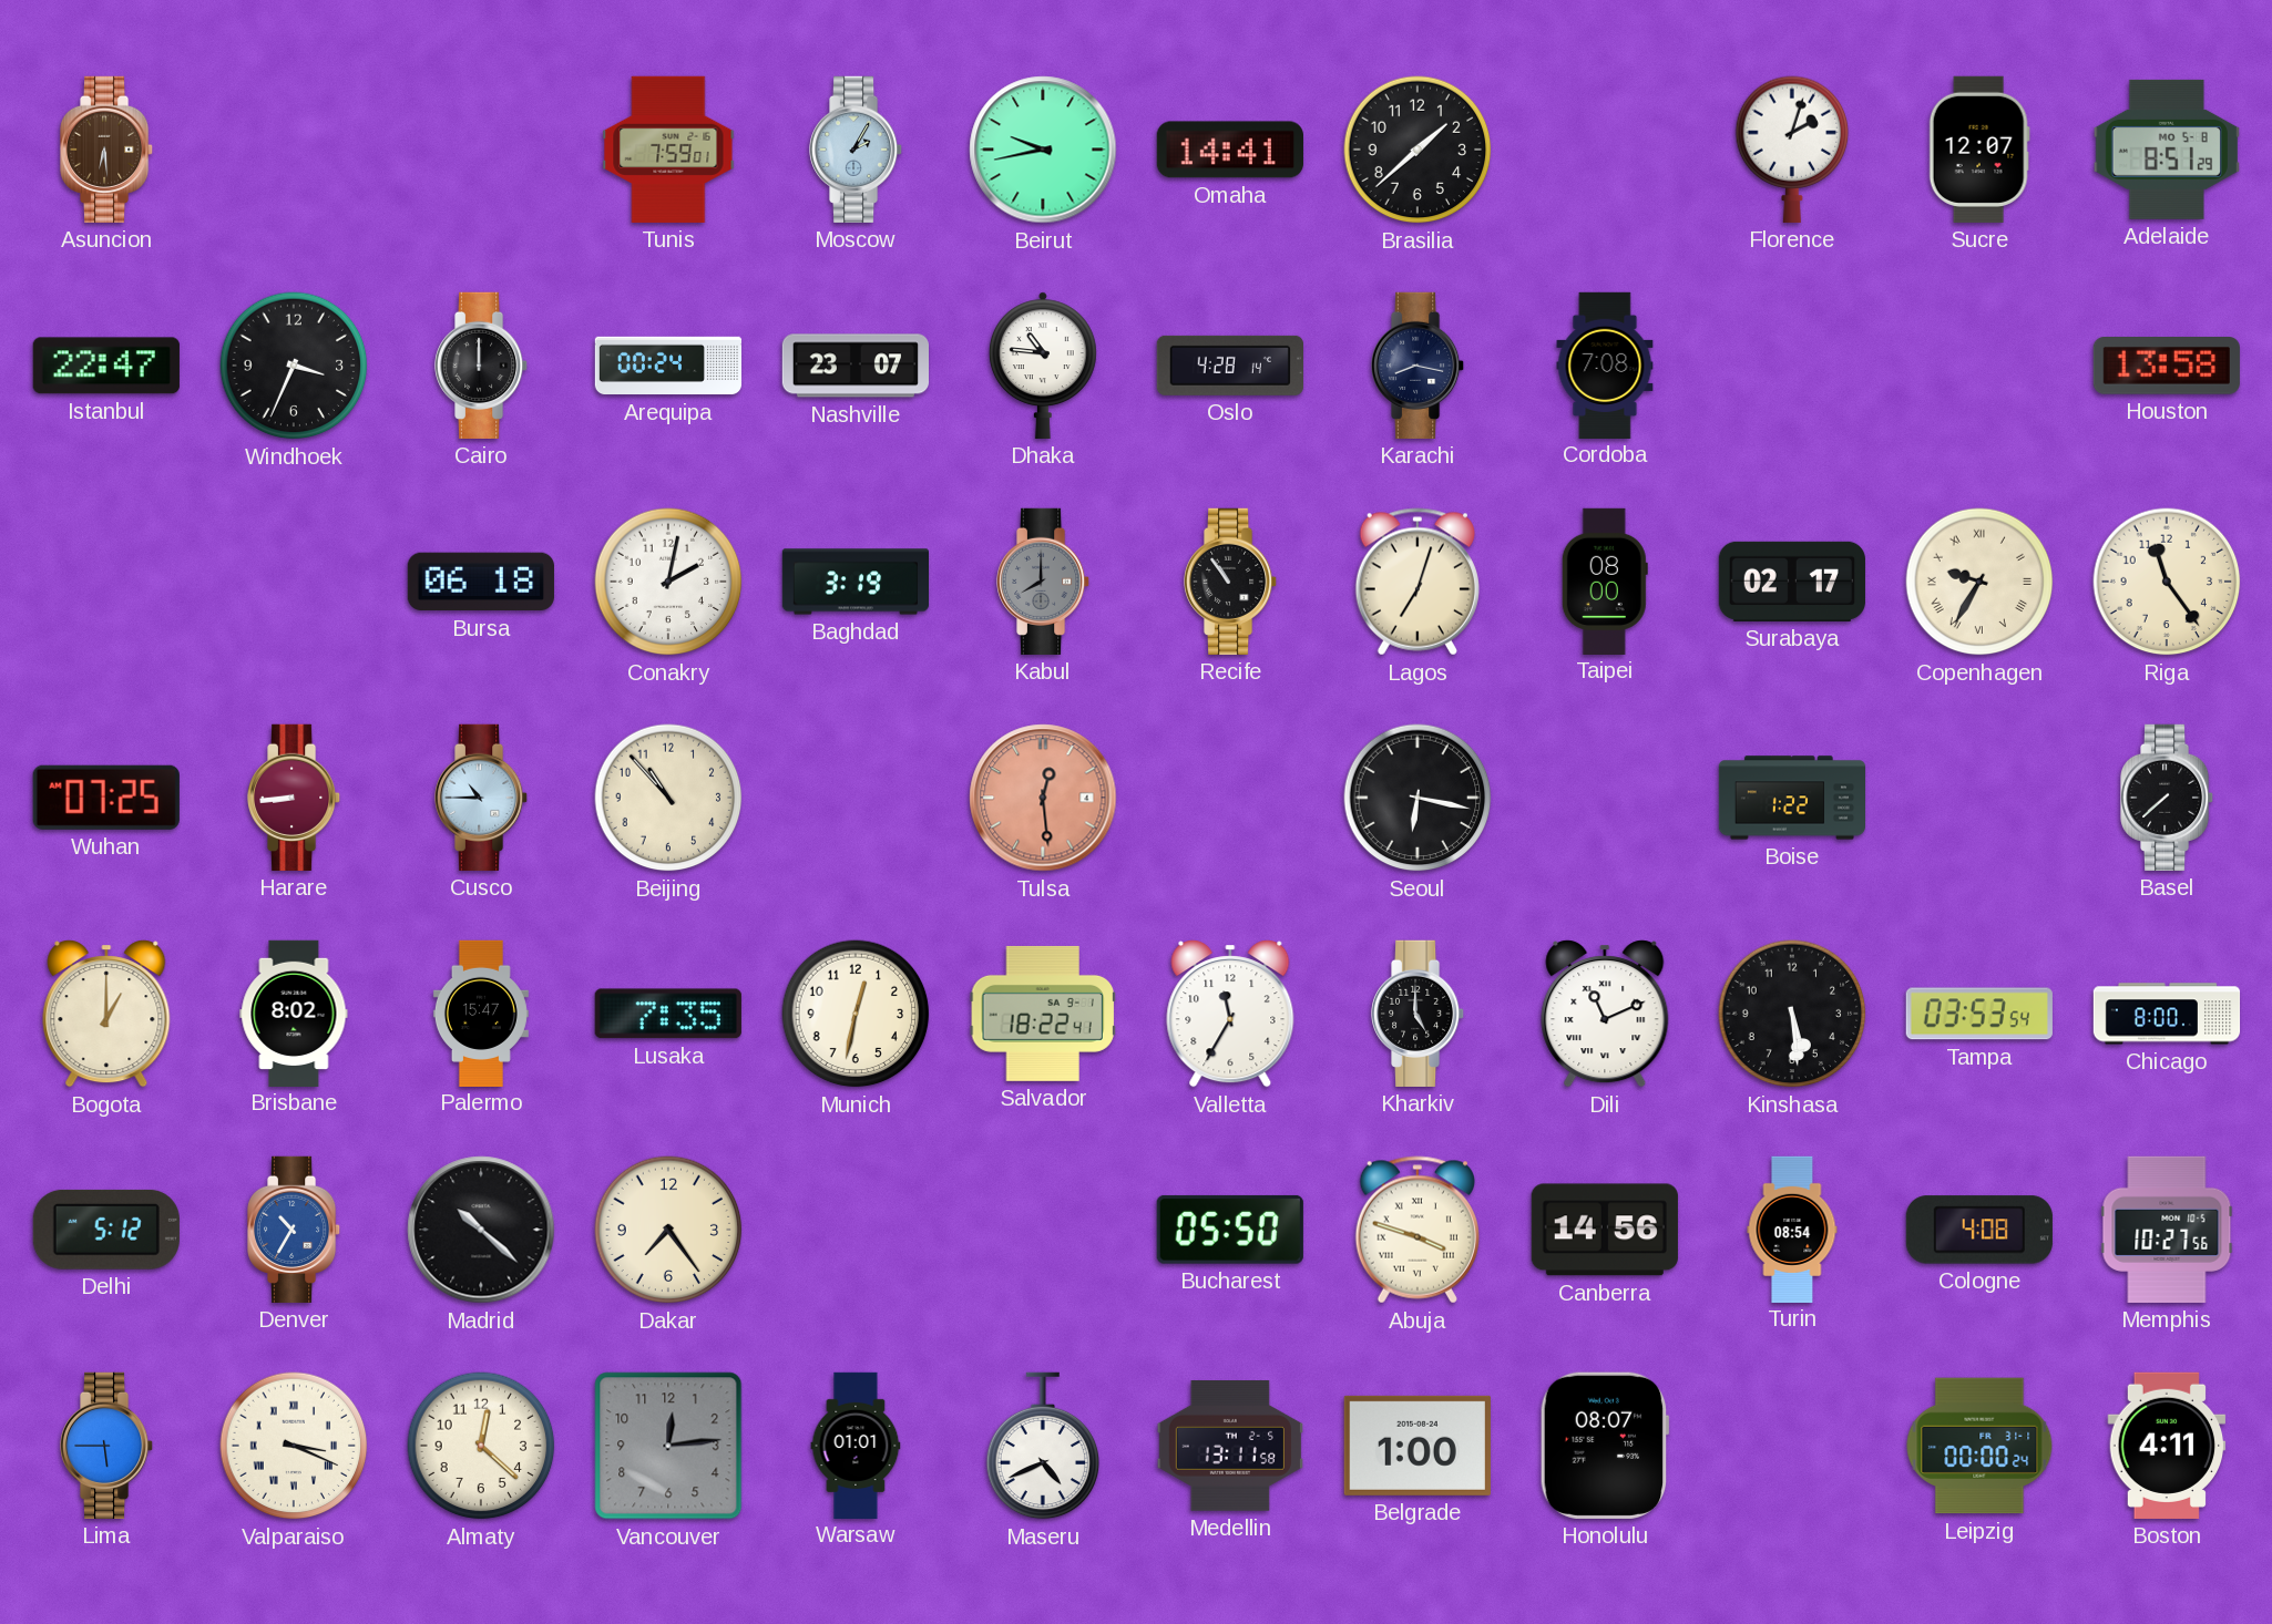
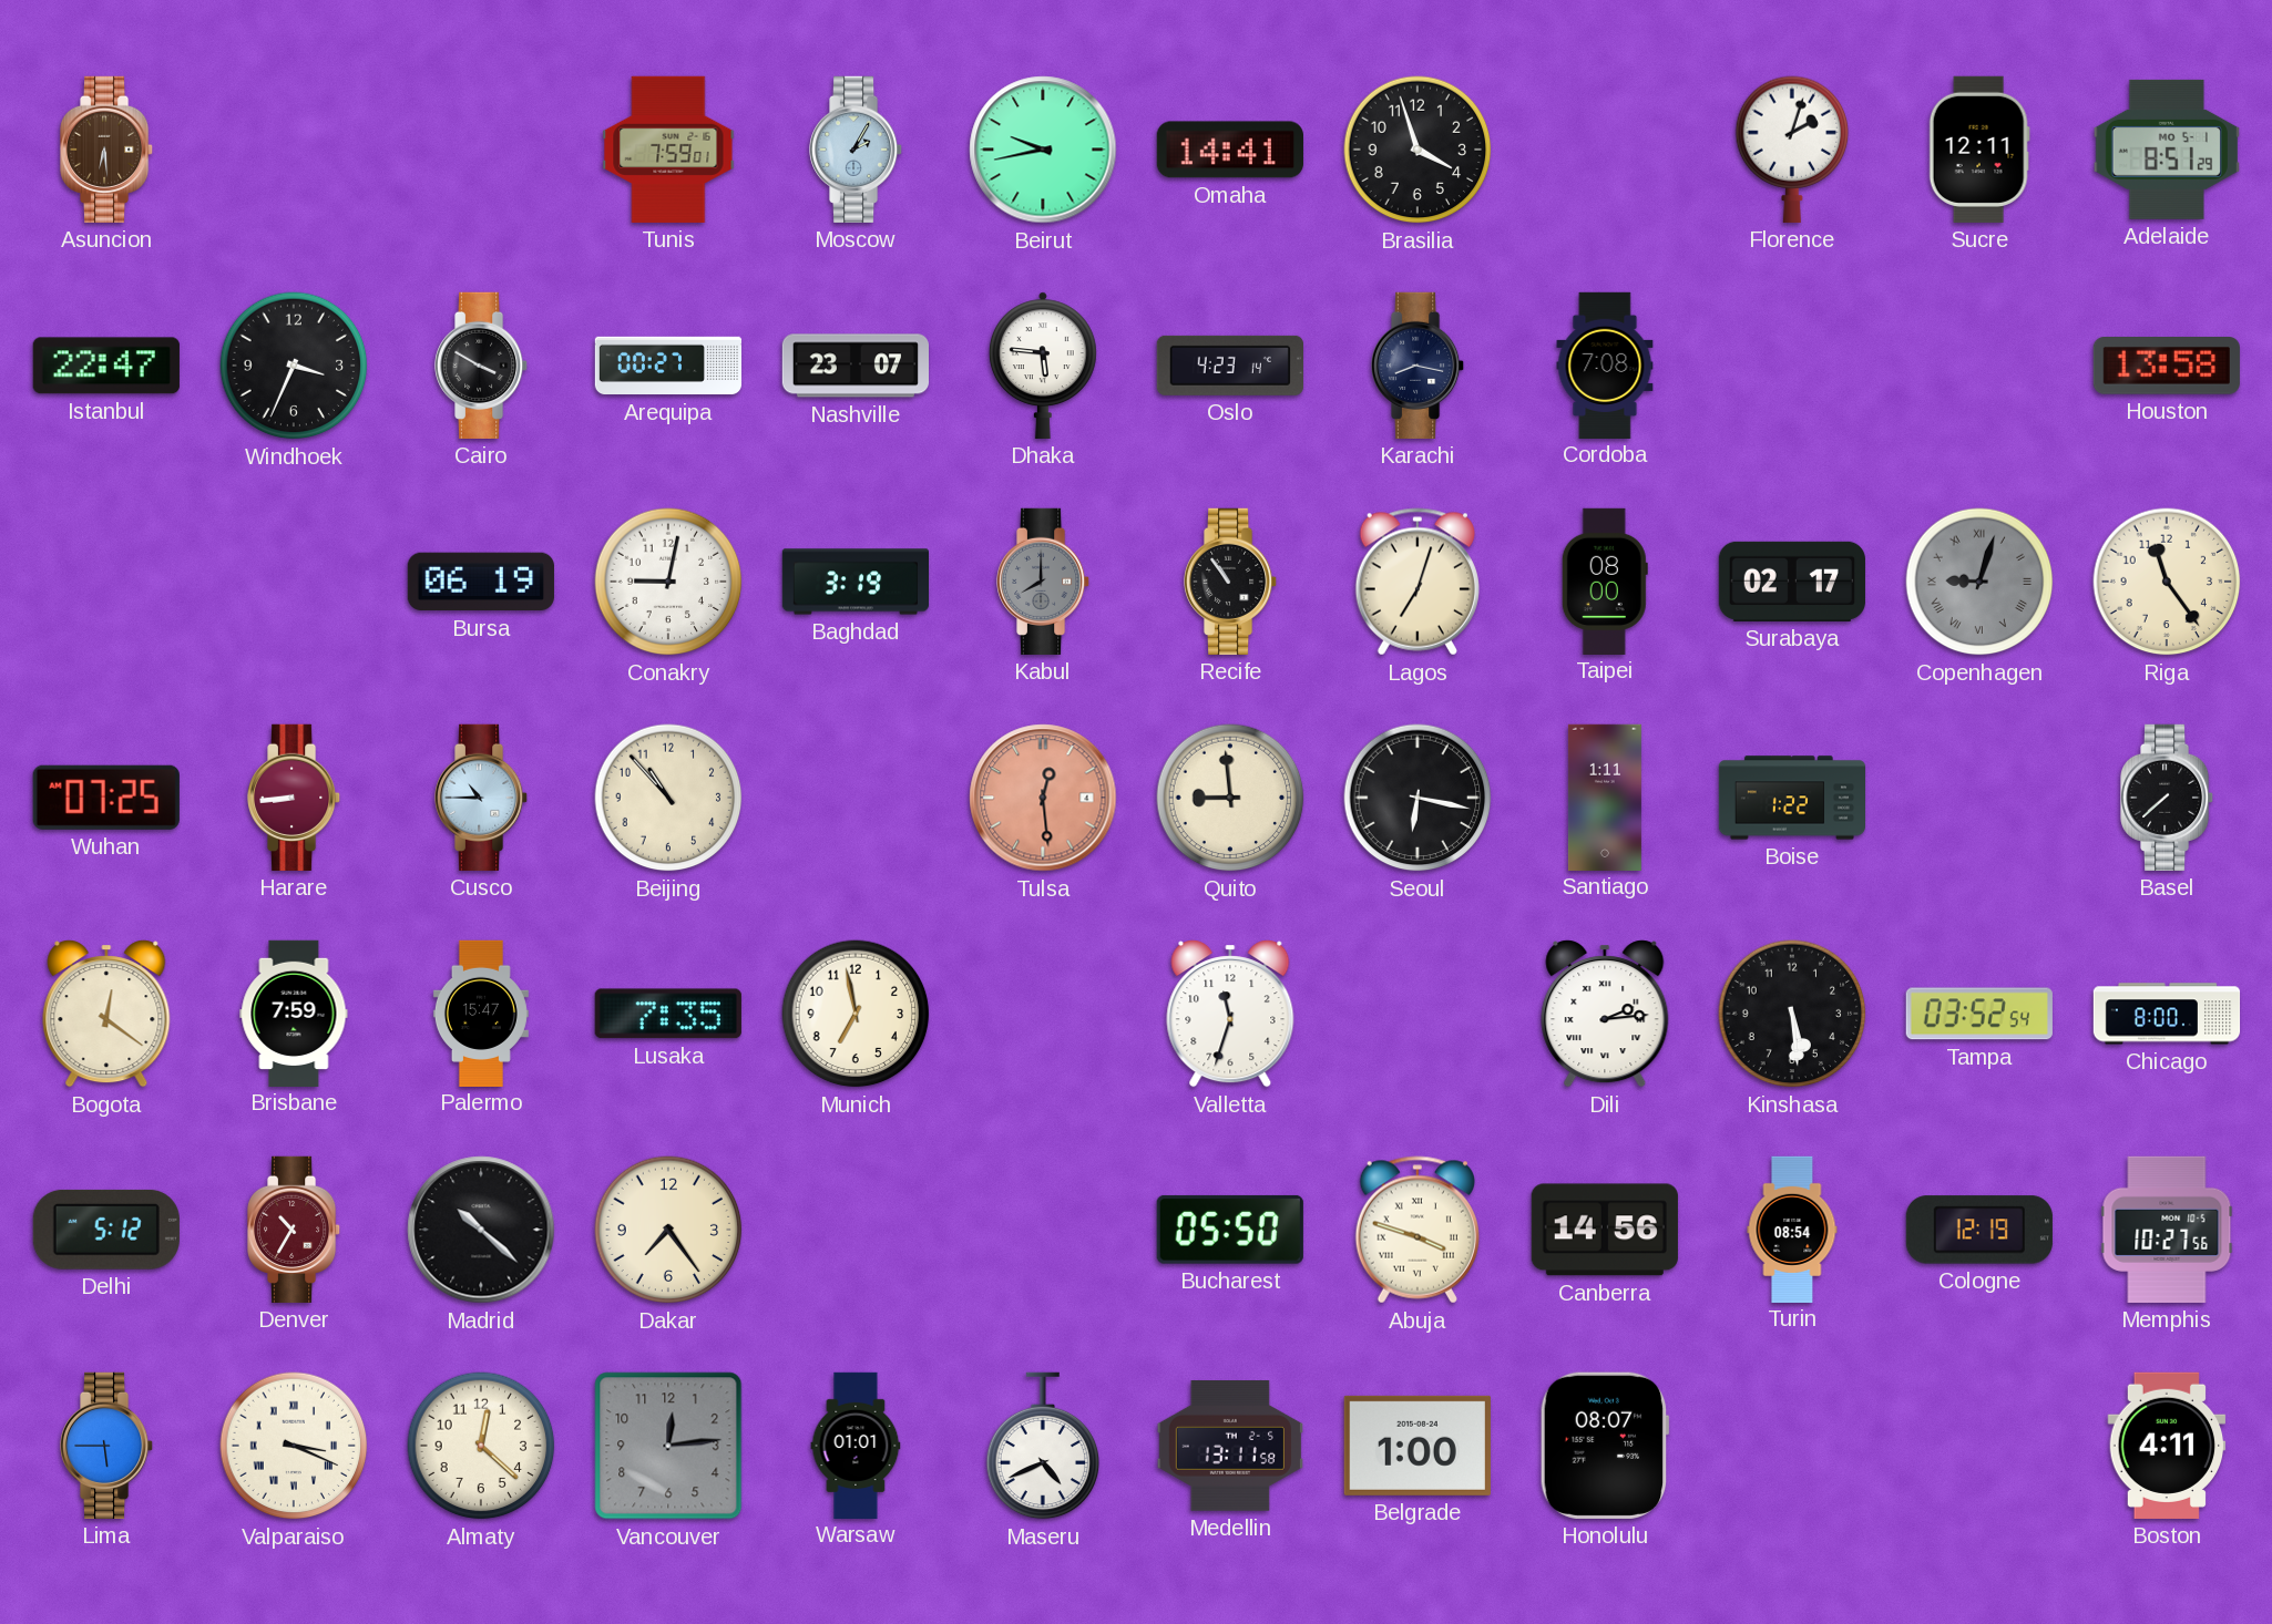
Brasilia: 1:38 -> 3:57 (1418, 150)
Sucre: 12:07 -> 12:11 (1979, 150)
Adelaide date: MO 5-8 -> MO 5-1 (2167, 150)
Cairo: 12:00 -> 3:50 (482, 366)
Arequipa: 00:24 -> 00:27 (668, 366)
Dhaka: 10:46 -> 5:46 (1043, 366)
Oslo: 4:28 -> 4:23 (1230, 366)
Bursa: 06:18 -> 06:19 (481, 582)
Conakry: 2:02 -> 9:02 (668, 582)
Copenhagen: 9:35 -> 9:03 (1979, 582)
Copenhagen dial: cream -> grey (1979, 582)
Quito: none -> 8:59 (1230, 798)
Santiago: none -> 1:11 (1605, 796)
Bogota: 1:00 -> 12:21 (106, 1014)
Brisbane: 8:02 -> 7:59 (294, 1013)
Munich: 12:32 -> 6:58 (856, 1014)
Salvador: 18:22 -> none (1043, 1014)
Valletta: 11:35 -> 11:33 (1230, 1014)
Kharkiv: 5:00 -> none (1419, 1014)
Dili: 11:11 -> 2:14 (1605, 1014)
Tampa: 03:53 -> 03:52 (1979, 1014)
Denver dial: blue -> burgundy (295, 1230)
Cologne: 4:08 -> 12:19 (1979, 1230)
Leipzig: 00:00 -> none (1979, 1446)
